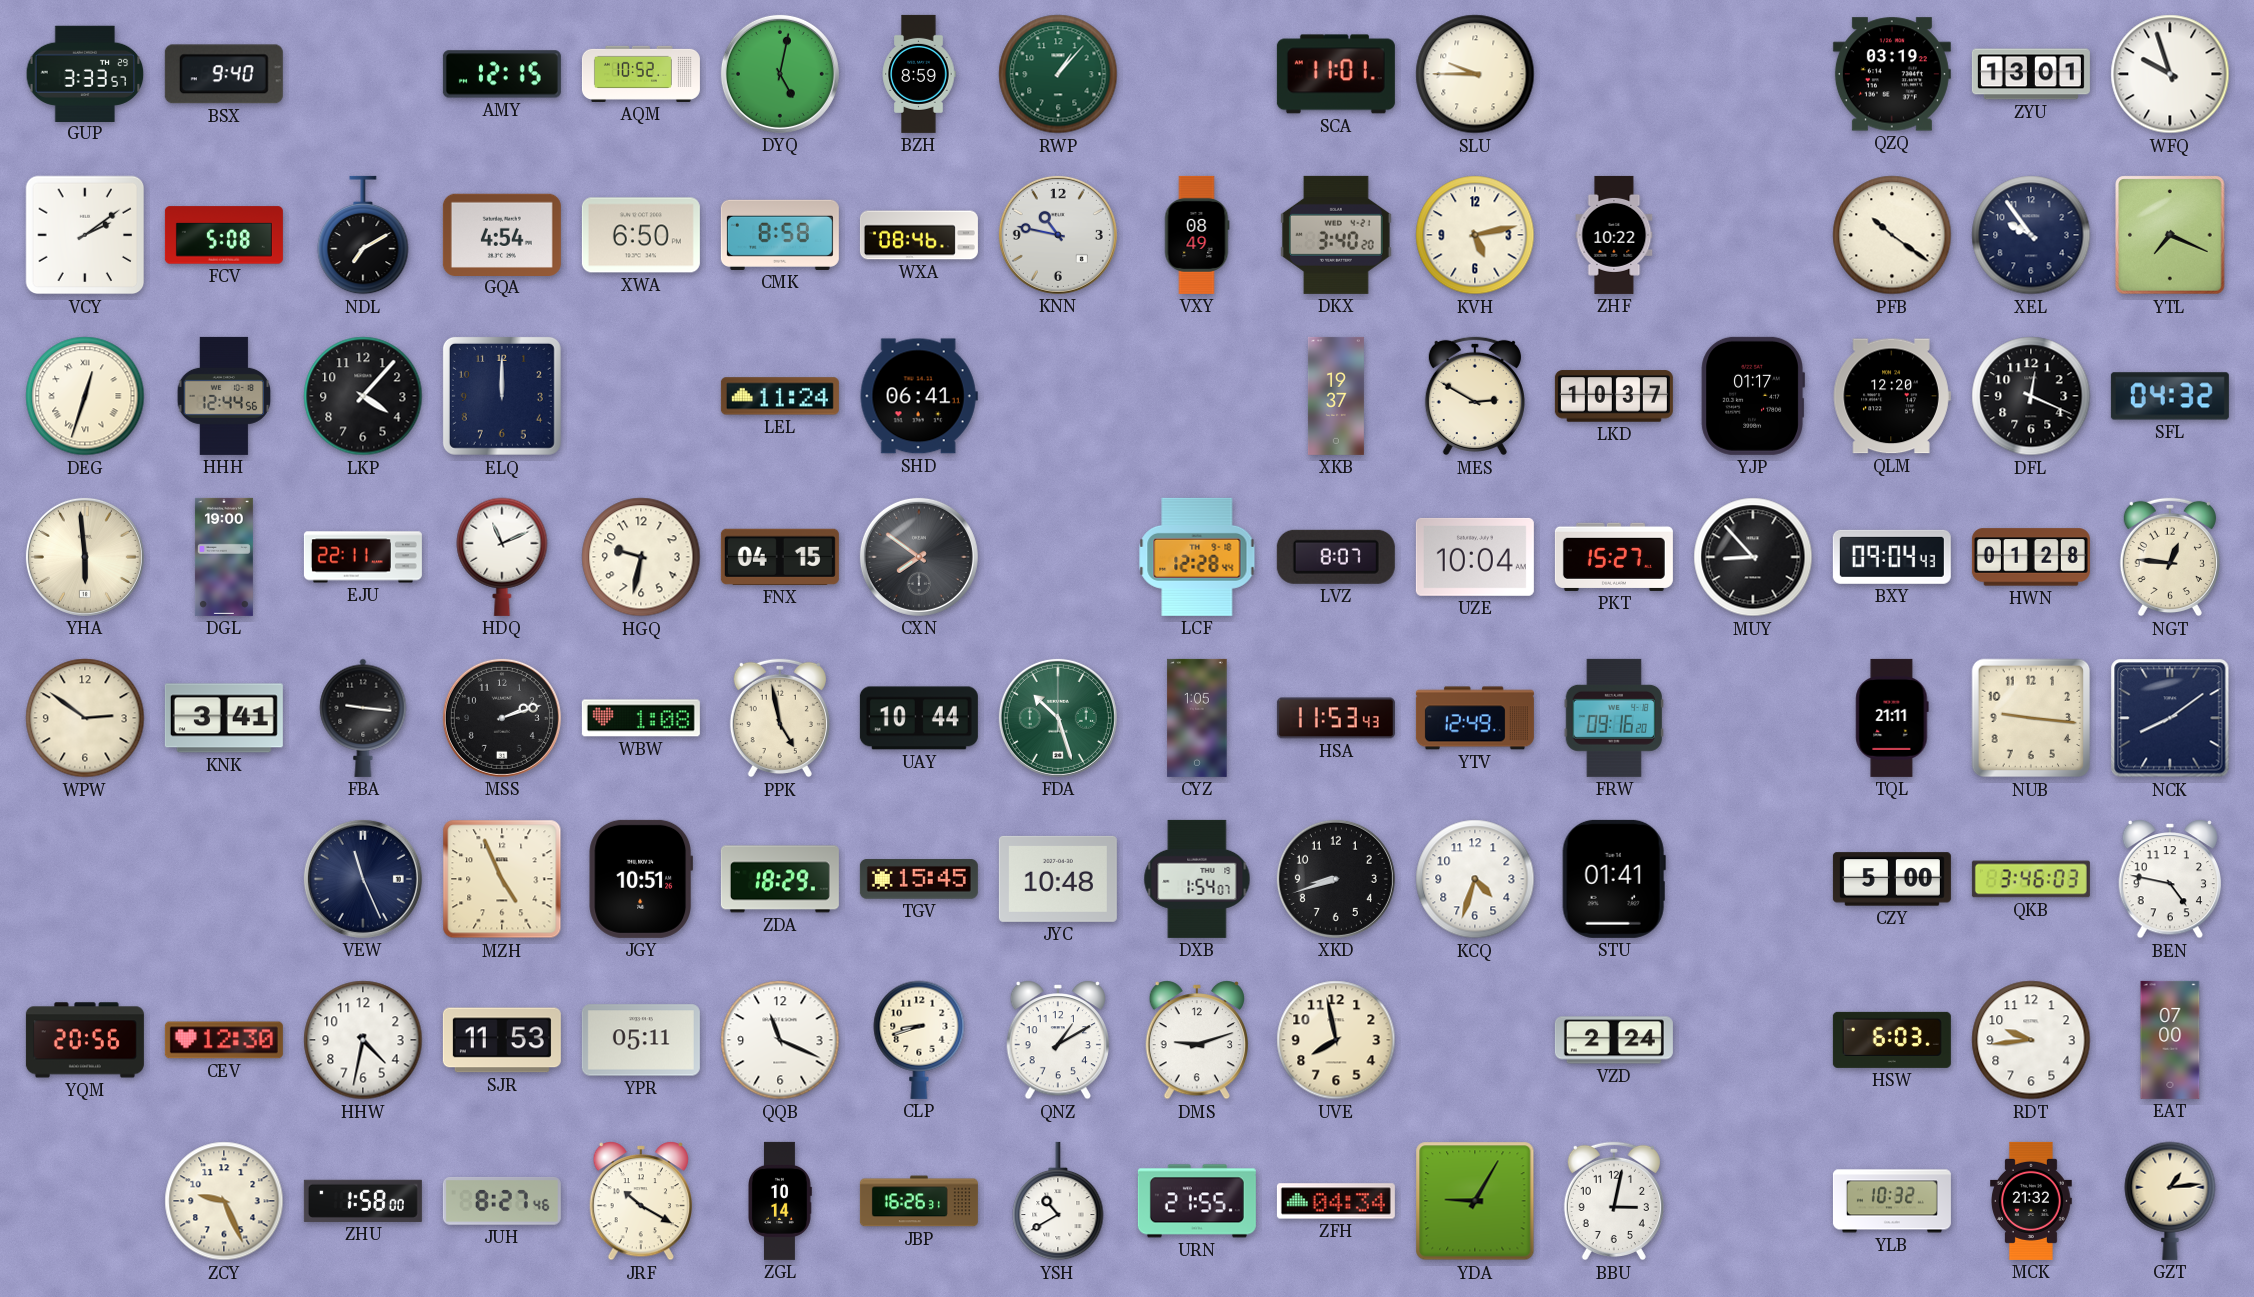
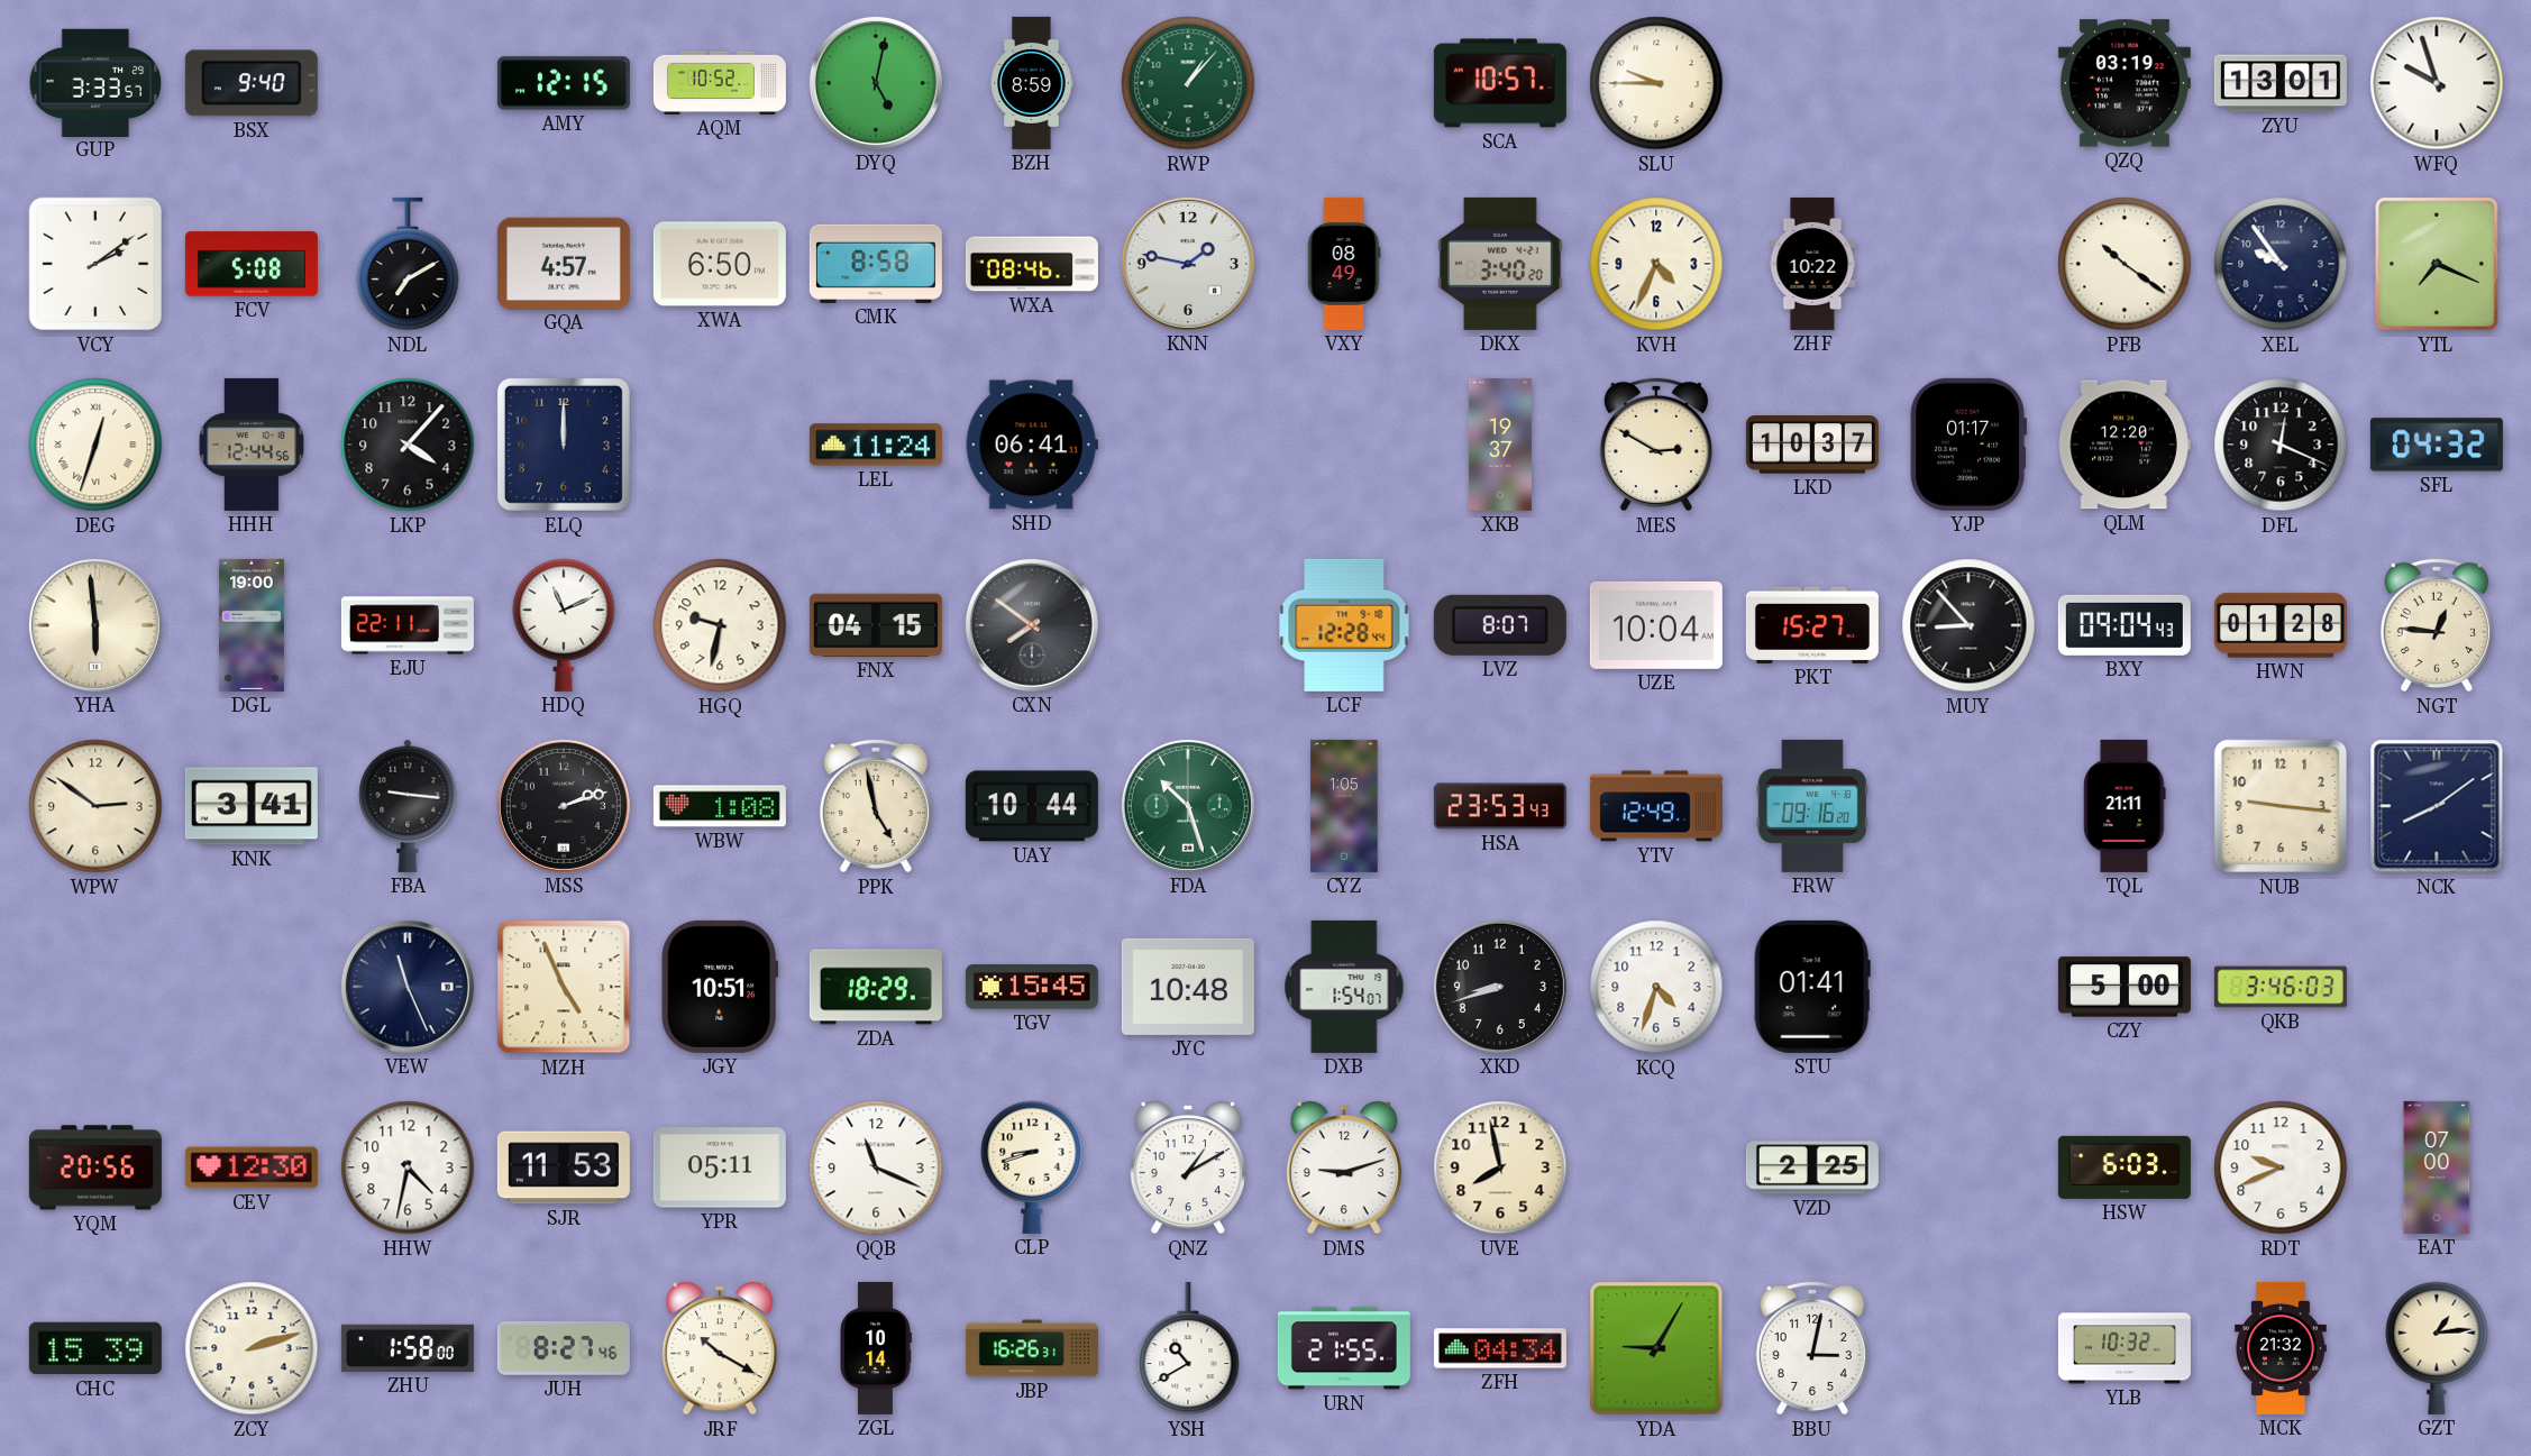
SCA: 11:01 -> 10:57 (1500, 83)
GQA: 4:54 -> 4:57 (564, 263)
KNN: 10:47 -> 1:47 (1188, 264)
KVH: 5:13 -> 4:34 (1656, 264)
HSA: 11:53 -> 23:53 (1500, 806)
BEN: 4:47 -> none (2169, 880)
VZD: 2:24 -> 2:25 (1812, 1167)
RDT: 9:44 -> 9:41 (2281, 1167)
CHC: none -> 15:39 (95, 1348)
ZCY: 9:26 -> 2:12 (252, 1348)
